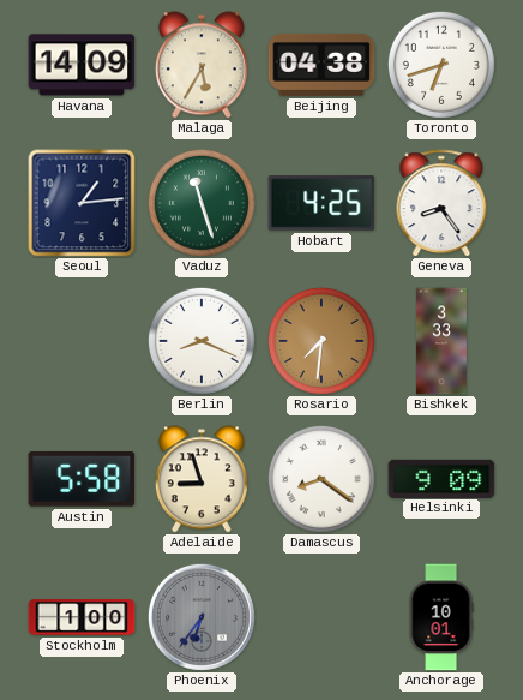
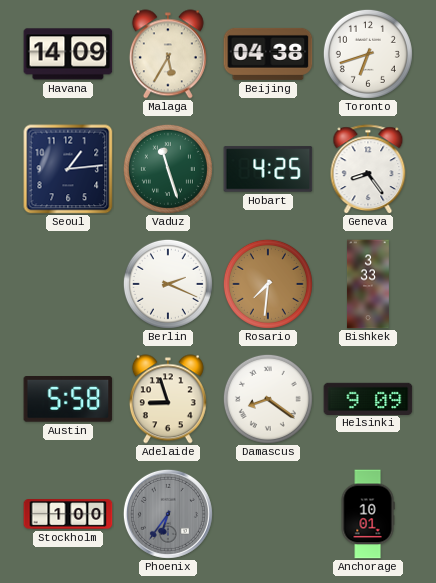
Berlin: 8:19 -> 2:19 (168, 284)
